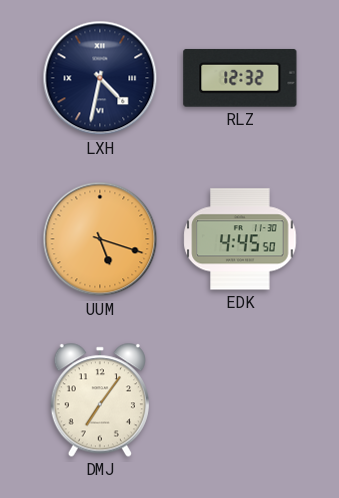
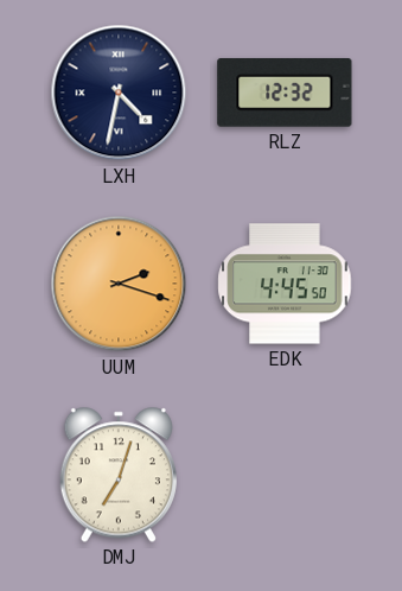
UUM: 5:18 -> 2:18 (119, 284)
DMJ: 7:06 -> 7:03 (119, 475)
